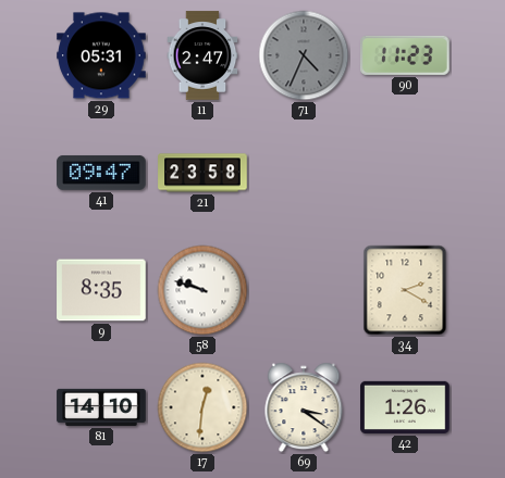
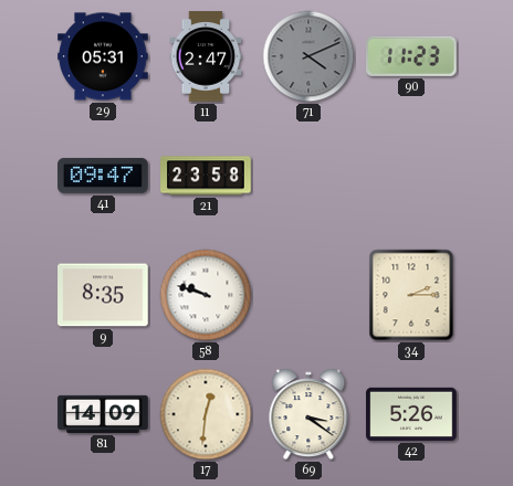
71: 4:34 -> 4:11 (308, 56)
34: 2:20 -> 2:15 (411, 295)
81: 14:10 -> 14:09 (103, 414)
42: 1:26 -> 5:26 (411, 414)
